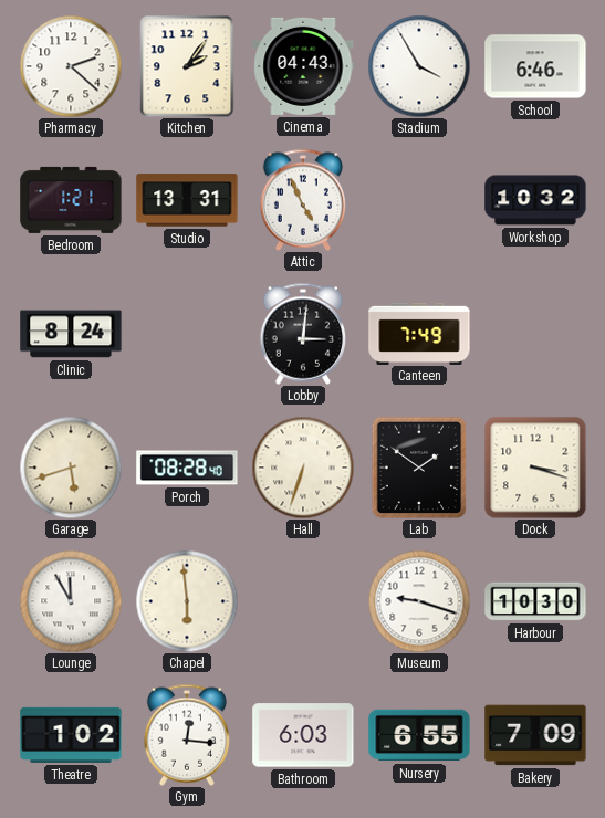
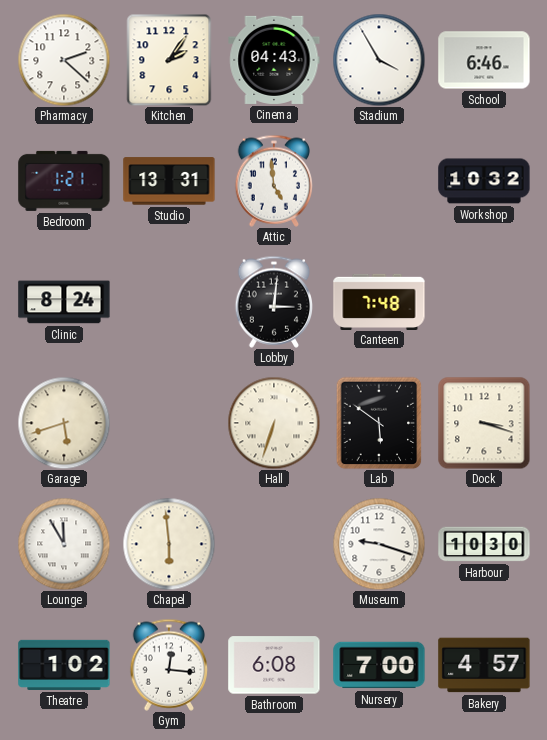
Attic: 4:56 -> 4:59 (274, 181)
Canteen: 7:49 -> 7:48 (379, 301)
Porch: 08:28 -> none (187, 468)
Lab: 1:51 -> 5:51 (379, 423)
Bathroom: 6:03 -> 6:08 (274, 665)
Nursery: 6:55 -> 7:00 (379, 665)
Bakery: 7:09 -> 4:57 (484, 665)
